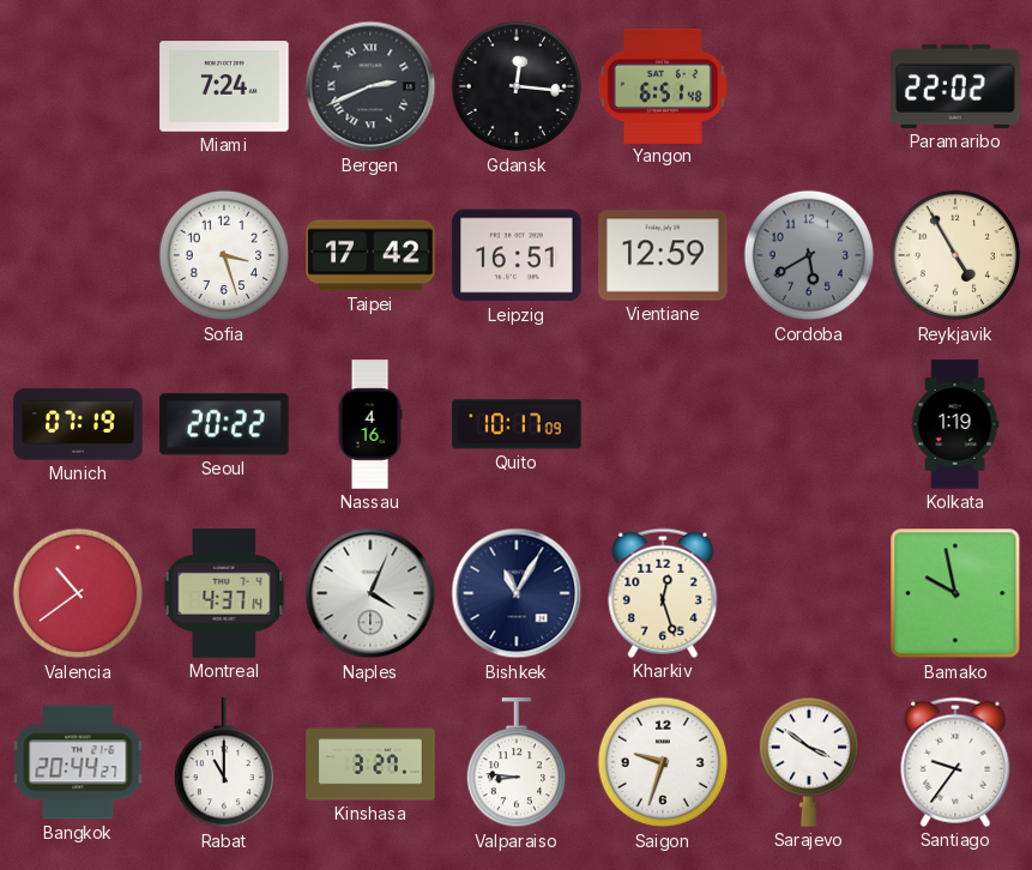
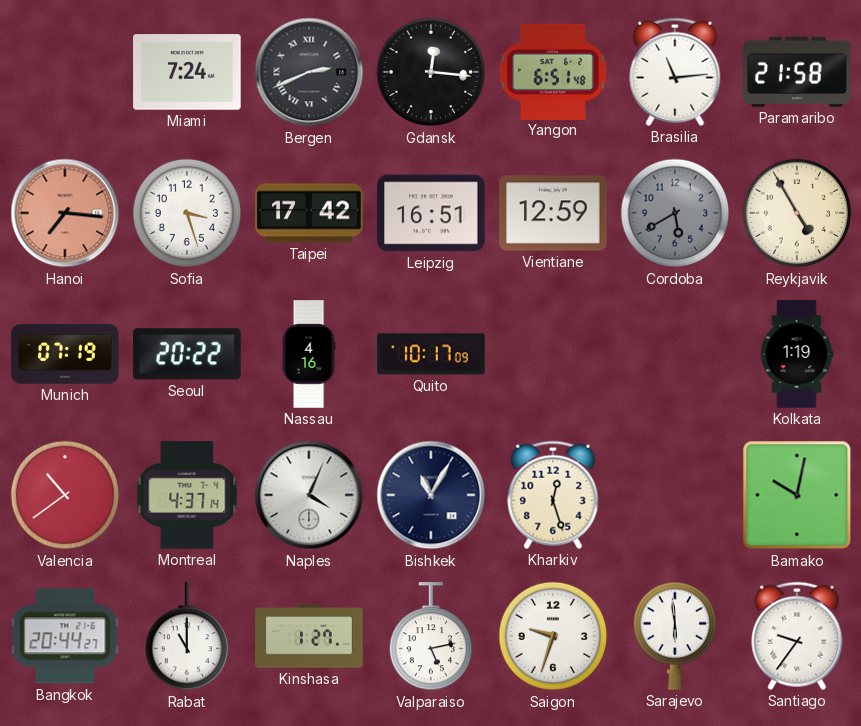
Brasilia: none -> 11:14 (675, 72)
Paramaribo: 22:02 -> 21:58 (797, 72)
Hanoi: none -> 7:16 (65, 213)
Bamako: 9:58 -> 10:02 (797, 495)
Kinshasa: 3:27 -> 1:27 (309, 636)
Valparaiso: 8:46 -> 5:13 (430, 637)
Sarajevo: 3:51 -> 5:59 (674, 636)
